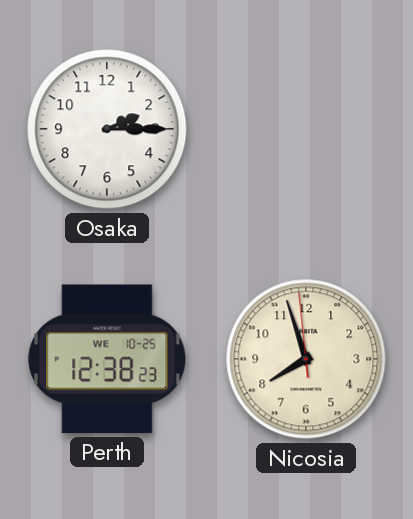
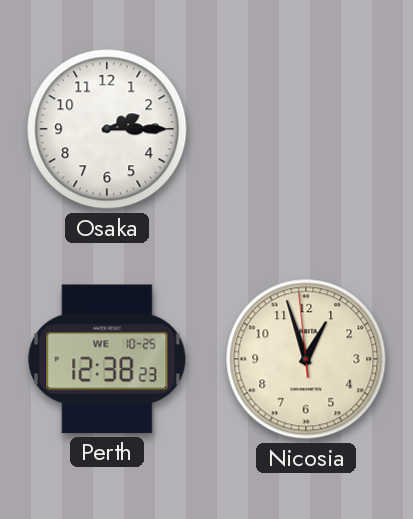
Nicosia: 7:56 -> 12:56 (306, 359)
